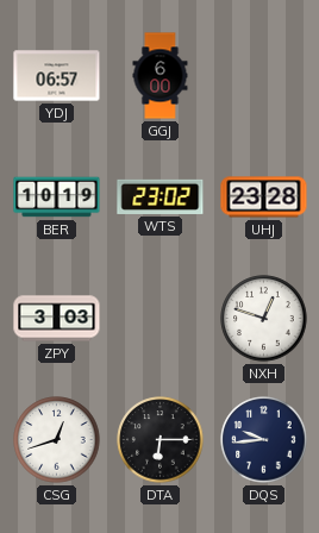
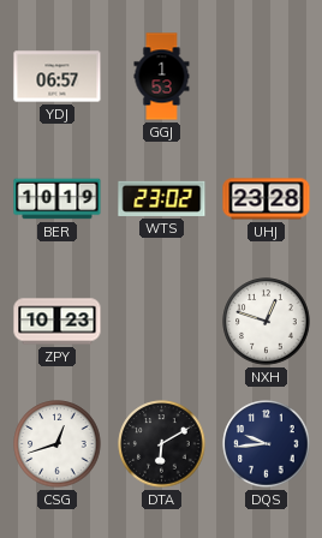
GGJ: 6:00 -> 1:53 (162, 77)
ZPY: 3:03 -> 10:23 (58, 322)
DTA: 6:15 -> 6:10 (162, 444)
